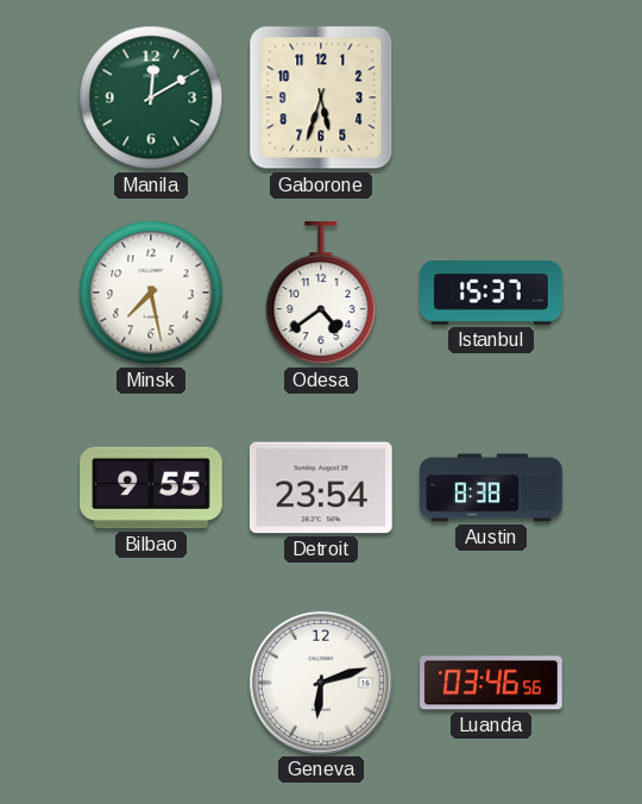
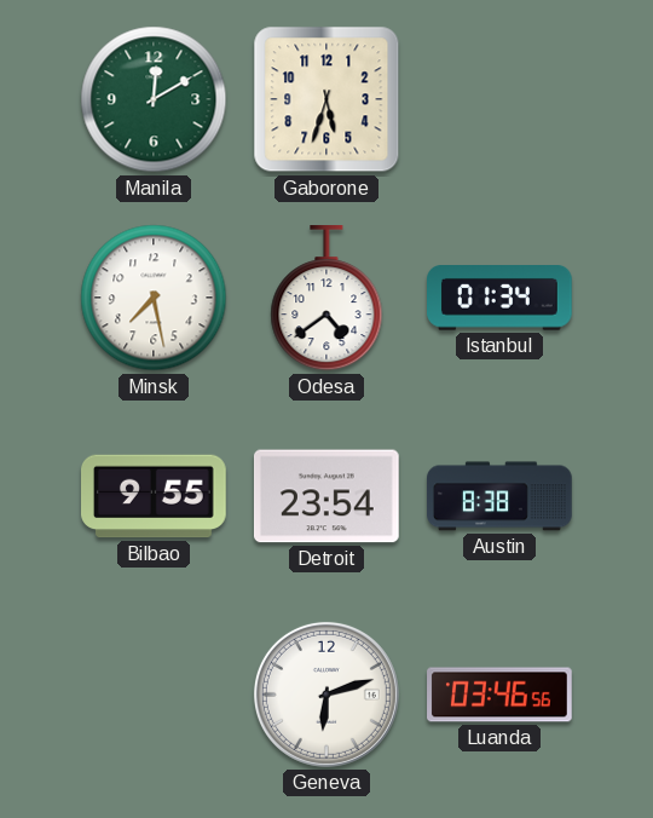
Istanbul: 15:37 -> 01:34 (501, 299)
